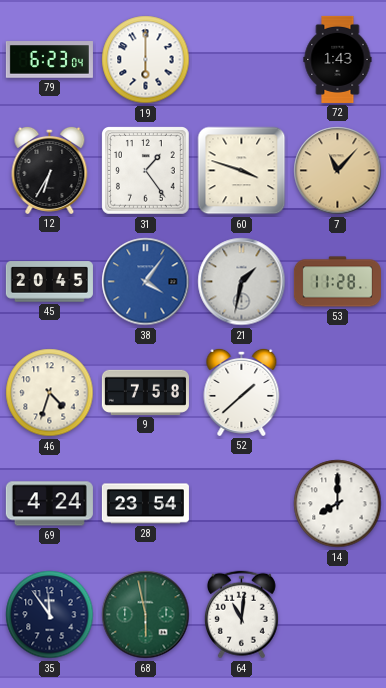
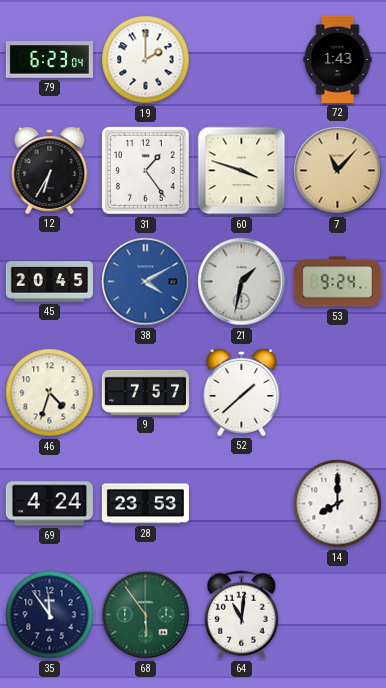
19: 6:00 -> 2:00 (146, 60)
38: 4:06 -> 4:10 (146, 282)
53: 11:28 -> 9:24 (337, 282)
9: 7:58 -> 7:57 (145, 392)
28: 23:54 -> 23:53 (145, 504)
68: 5:58 -> 5:54 (146, 615)
